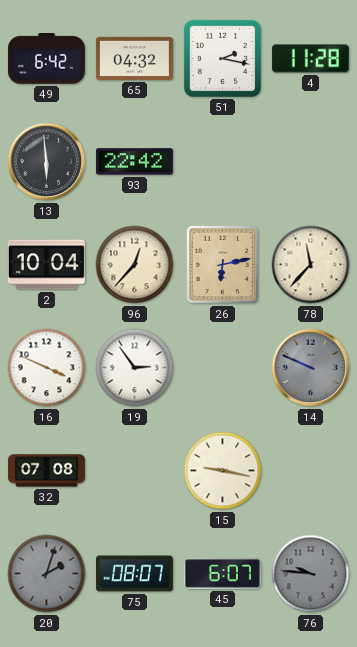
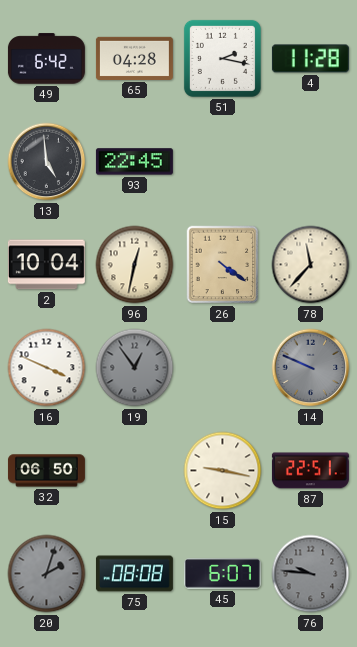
65: 04:32 -> 04:28 (134, 58)
13: 5:59 -> 4:59 (47, 162)
93: 22:42 -> 22:45 (134, 162)
96: 12:37 -> 12:32 (135, 265)
26: 6:13 -> 4:21 (223, 265)
19: 2:54 -> 12:54 (135, 368)
19 dial: white -> grey (135, 368)
32: 07:08 -> 06:50 (46, 471)
87: none -> 22:51 (310, 471)
75: 08:07 -> 08:08 (134, 574)
